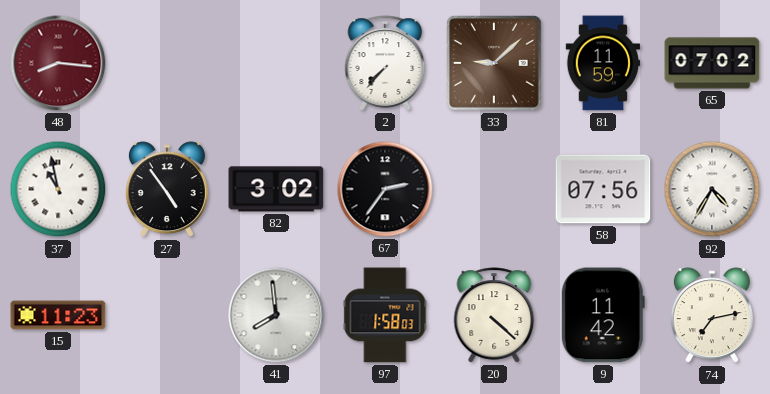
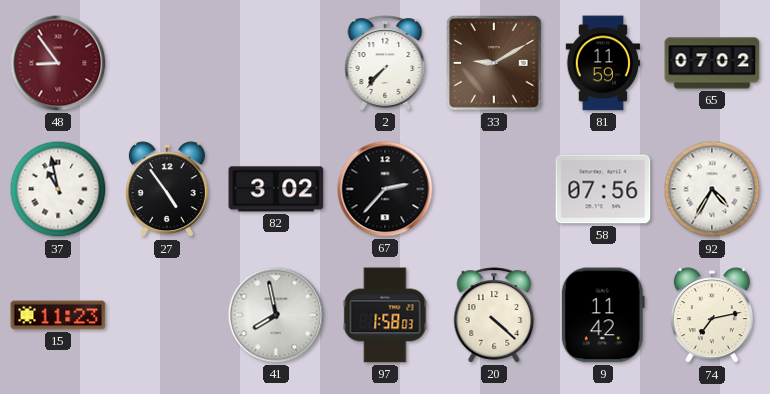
48: 8:16 -> 8:54 (58, 63)
33: 9:08 -> 9:10 (494, 63)
67: 2:36 -> 2:37 (385, 189)
41: 7:59 -> 7:58 (276, 315)
